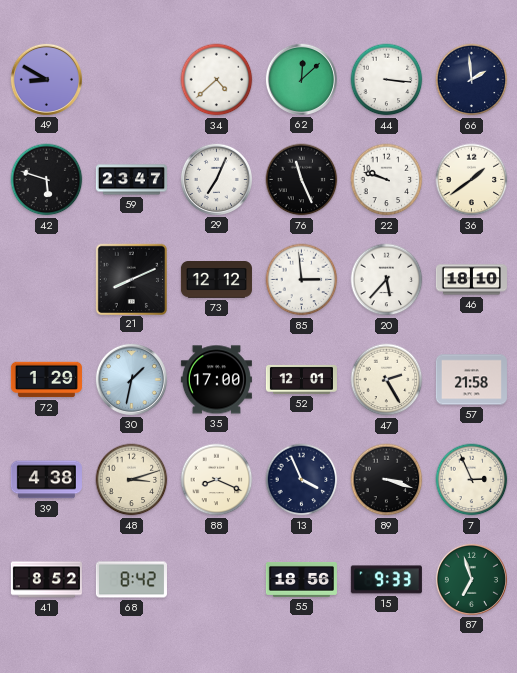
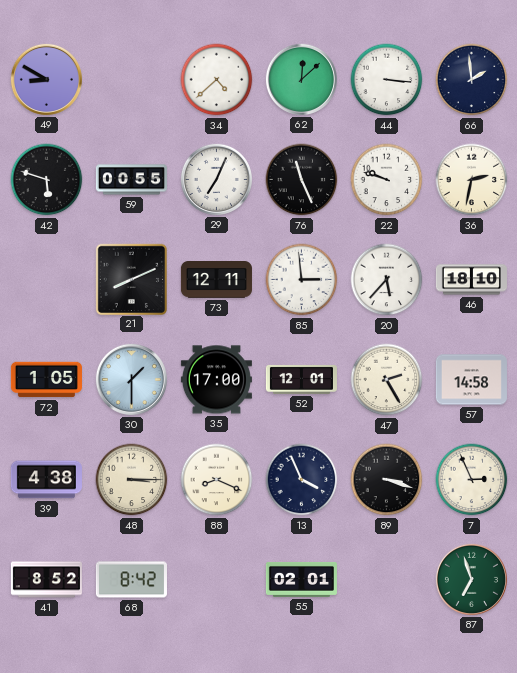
59: 23:47 -> 00:55 (131, 180)
36: 1:39 -> 2:32 (472, 180)
73: 12:12 -> 12:11 (216, 280)
72: 1:29 -> 1:05 (46, 380)
30: 1:32 -> 1:30 (131, 379)
57: 21:58 -> 14:58 (471, 380)
48: 3:12 -> 3:15 (132, 480)
55: 18:56 -> 02:01 (301, 579)
15: 9:33 -> none (386, 580)
